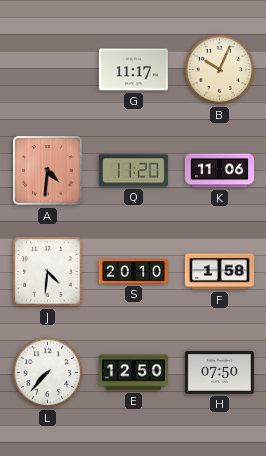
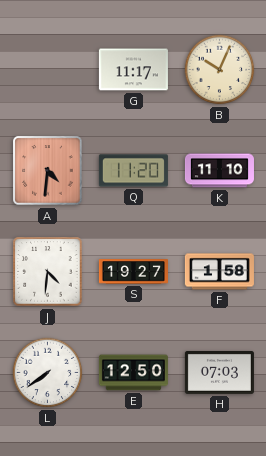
K: 11:06 -> 11:10 (219, 171)
S: 20:10 -> 19:27 (133, 272)
L: 7:37 -> 7:39 (48, 373)
H: 07:50 -> 07:03 (219, 372)
